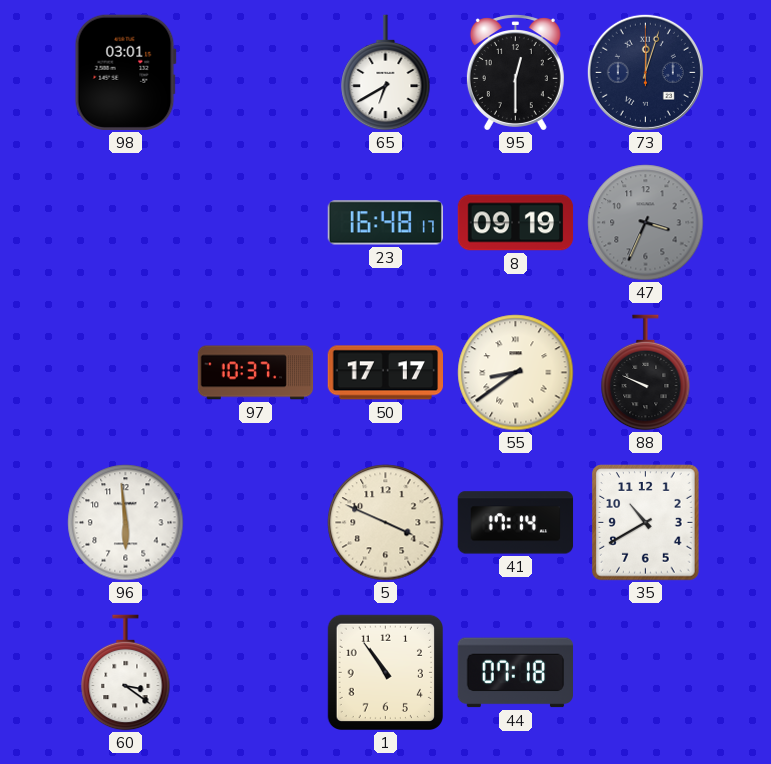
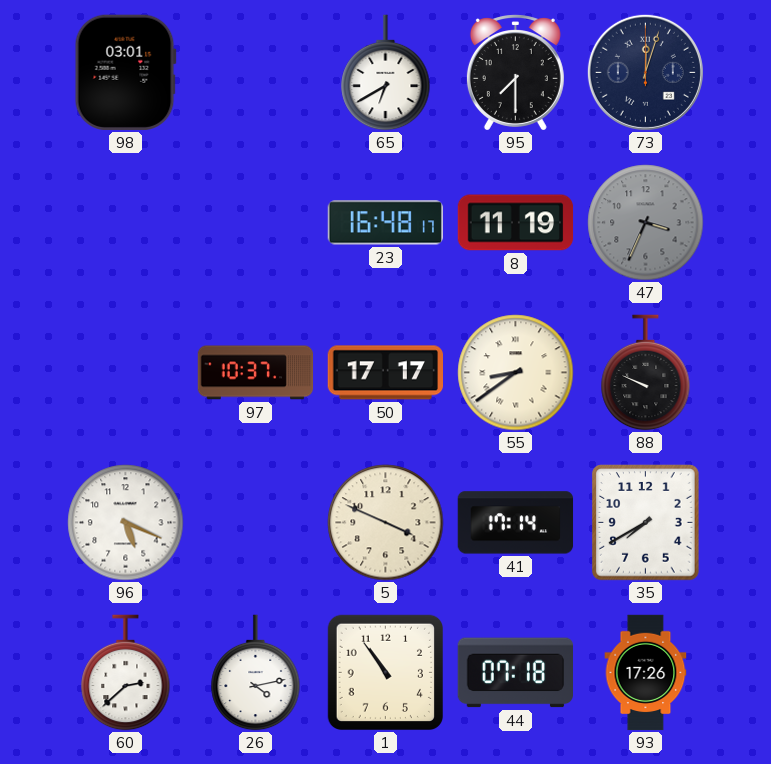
95: 12:30 -> 7:30 (515, 73)
8: 09:19 -> 11:19 (516, 223)
96: 5:59 -> 5:19 (126, 523)
35: 10:40 -> 7:40 (646, 523)
60: 3:21 -> 2:38 (126, 673)
26: none -> 4:13 (256, 673)
93: none -> 17:26 (646, 673)
